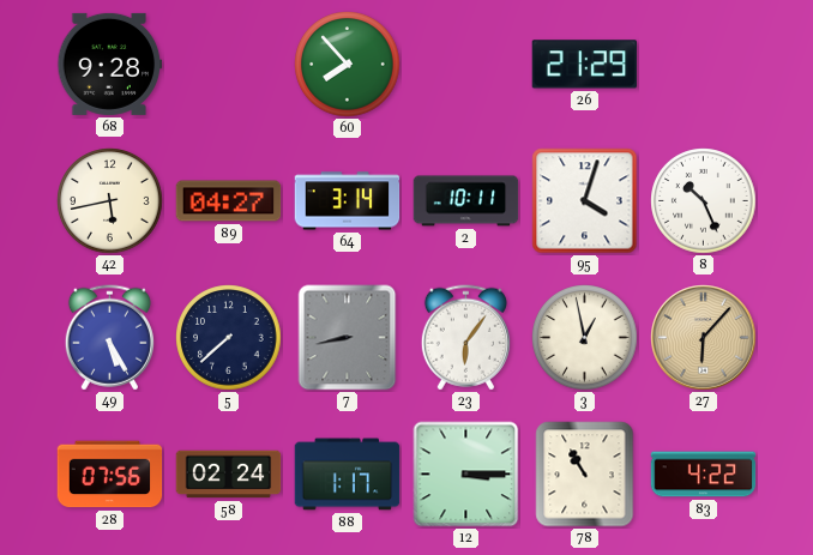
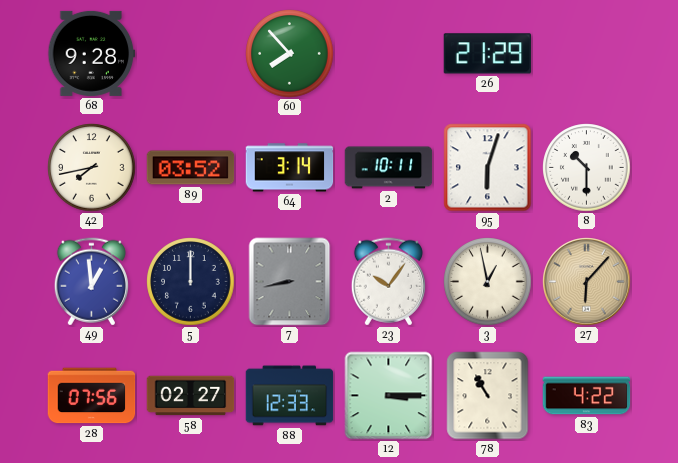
42: 5:43 -> 7:43 (92, 168)
89: 04:27 -> 03:52 (191, 168)
95: 4:03 -> 6:03 (488, 168)
8: 10:26 -> 10:30 (587, 168)
49: 5:25 -> 12:59 (91, 282)
5: 7:38 -> 12:00 (191, 282)
23: 6:06 -> 10:06 (388, 282)
58: 02:24 -> 02:27 (191, 396)
88: 1:17 -> 12:33 (290, 396)
